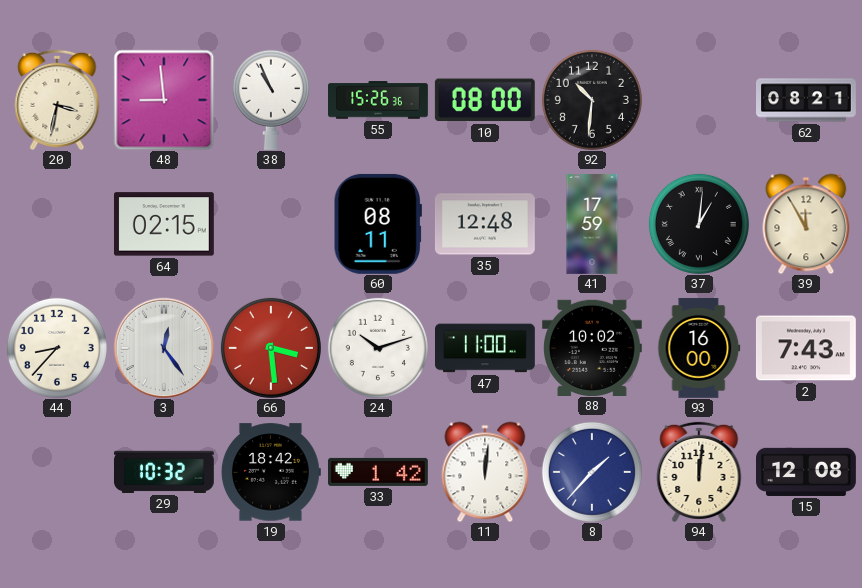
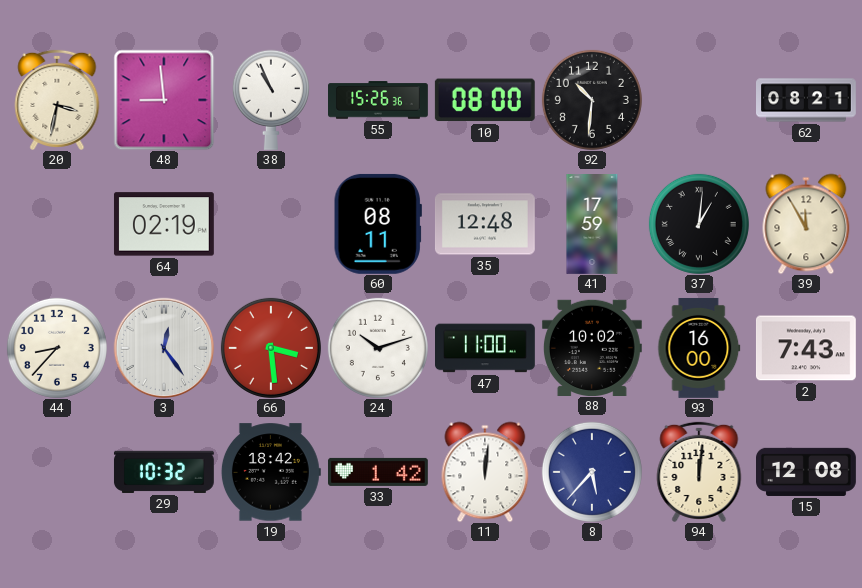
64: 02:15 -> 02:19 (164, 224)
8: 1:37 -> 5:37 (592, 472)
